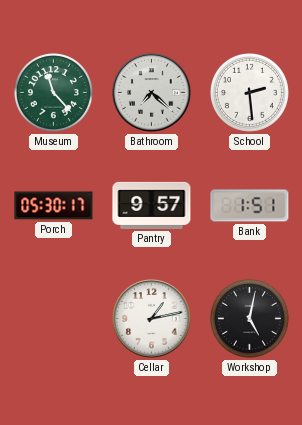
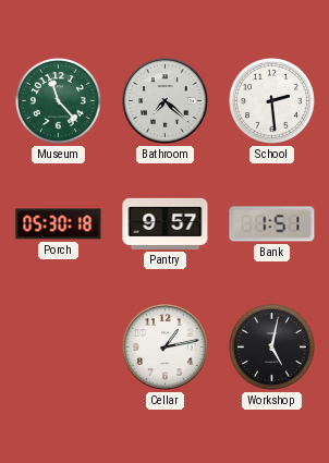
Porch: 05:30:17 -> 05:30:18 (59, 224)
